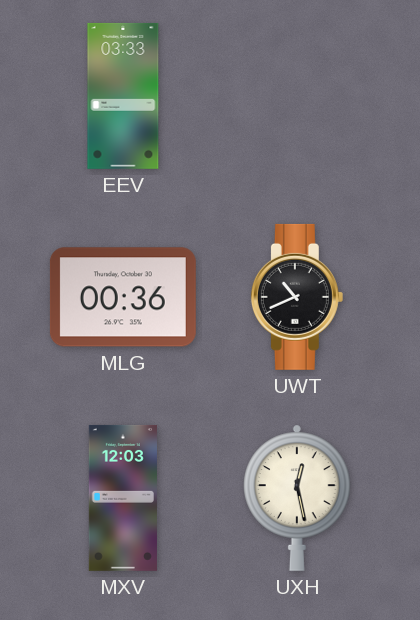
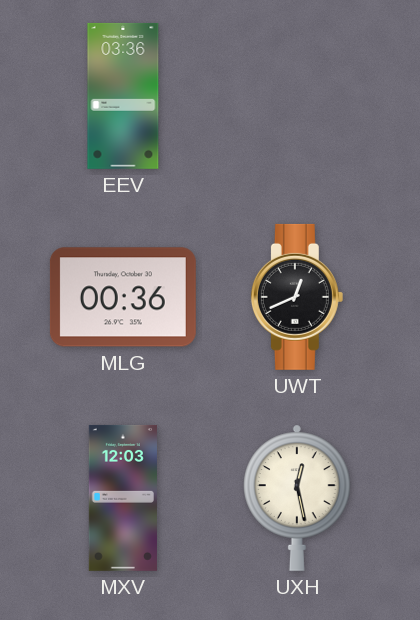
EEV: 03:33 -> 03:36 (123, 96)
UWT: 10:41 -> 12:41 (297, 297)
